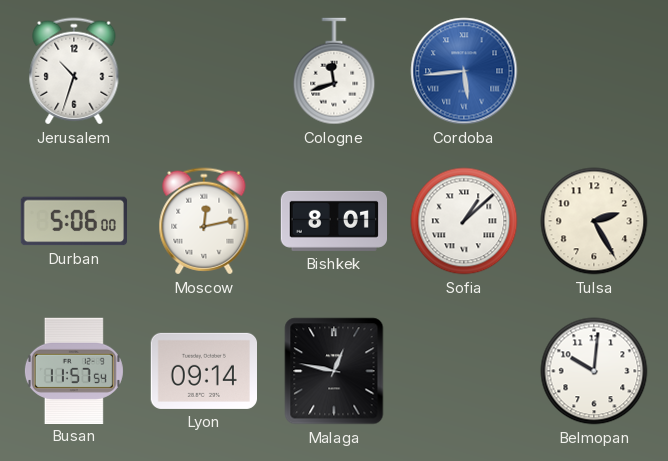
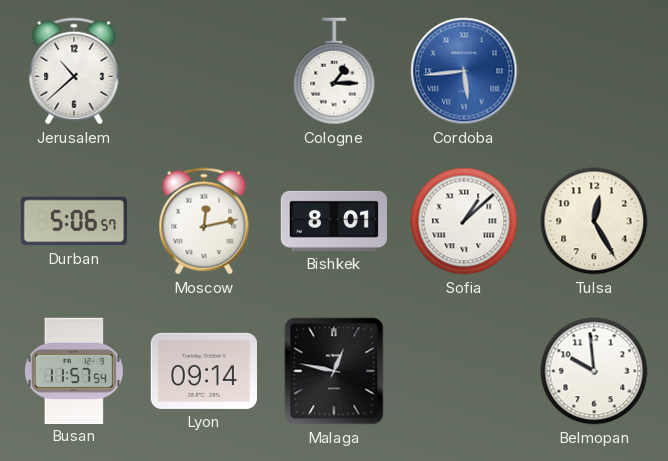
Jerusalem: 10:33 -> 10:38 (74, 71)
Cologne: 11:42 -> 1:15 (334, 71)
Durban: 5:06:00 -> 5:06:57 (73, 221)
Tulsa: 2:25 -> 12:25 (594, 221)
Belmopan: 10:01 -> 9:59 (594, 371)
